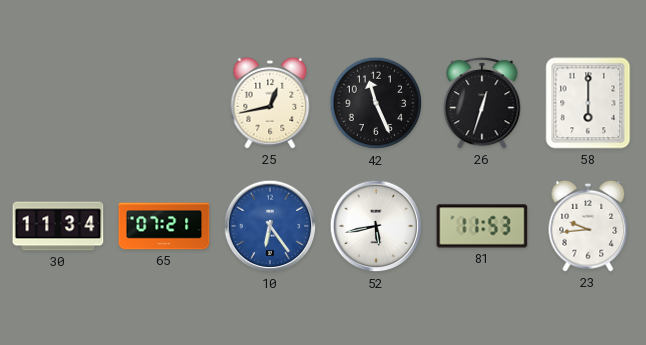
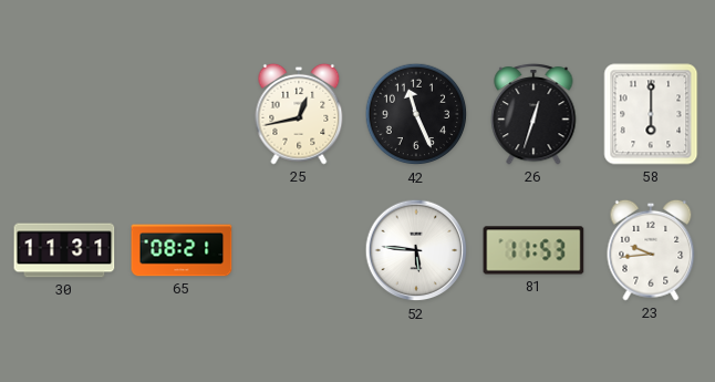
30: 11:34 -> 11:31 (64, 250)
65: 07:21 -> 08:21 (182, 250)
10: 6:24 -> none (270, 226)
52: 5:43 -> 5:46 (416, 250)
